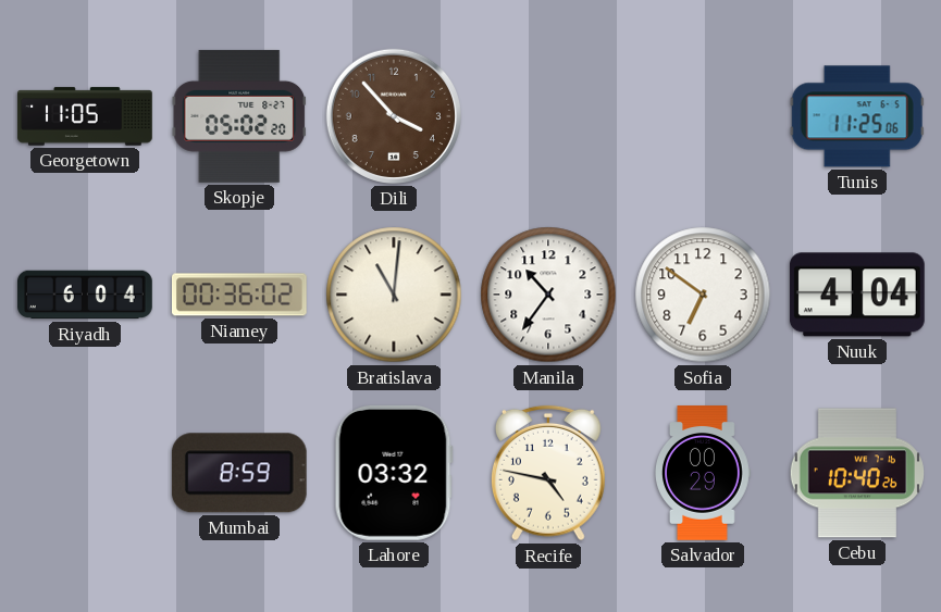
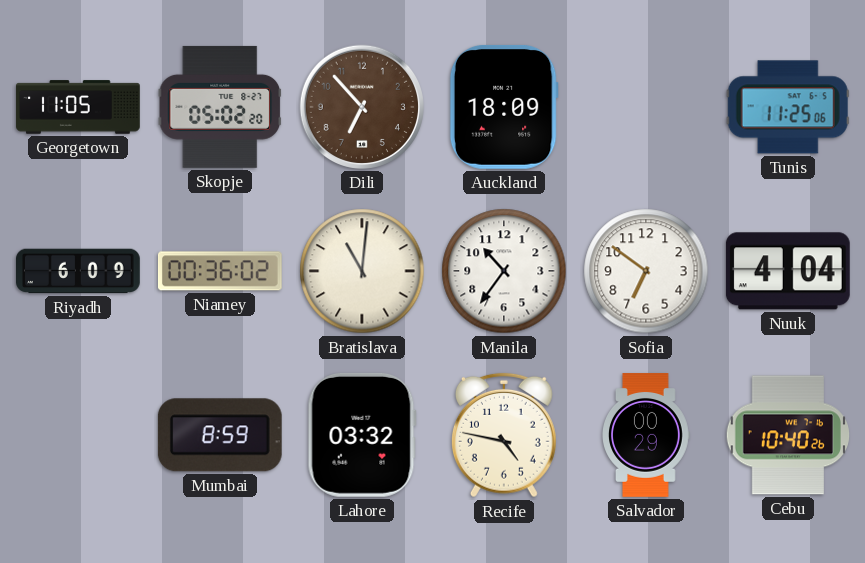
Dili: 3:53 -> 6:53 (362, 107)
Auckland: none -> 18:09 (504, 107)
Riyadh: 6:04 -> 6:09 (79, 271)
